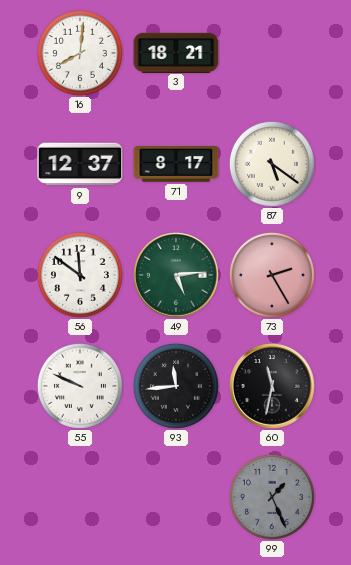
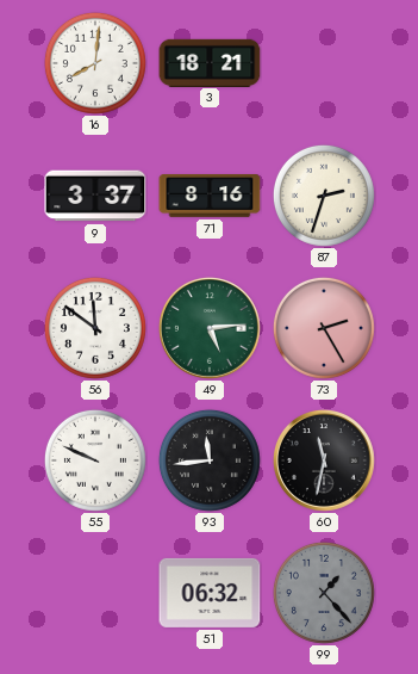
9: 12:37 -> 3:37 (95, 196)
71: 8:17 -> 8:16 (210, 197)
87: 5:21 -> 2:33 (324, 196)
51: none -> 06:32 (210, 593)
99: 1:26 -> 1:23 (324, 593)
